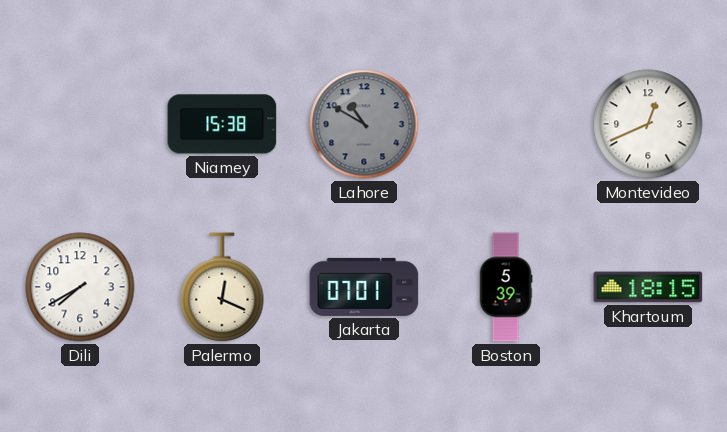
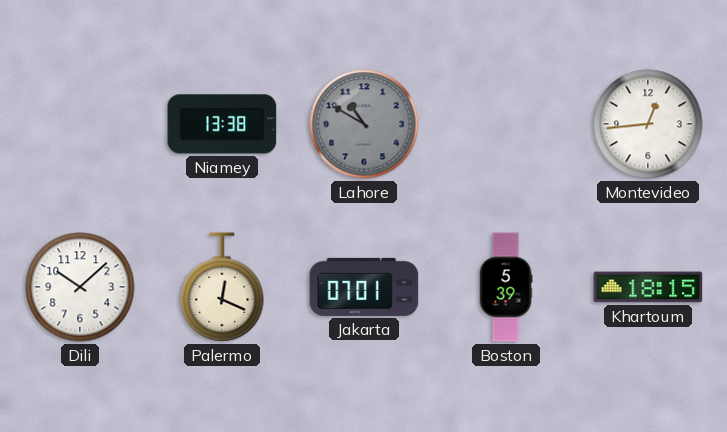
Niamey: 15:38 -> 13:38 (222, 124)
Montevideo: 12:41 -> 12:44 (648, 124)
Dili: 7:40 -> 10:08 (80, 287)
